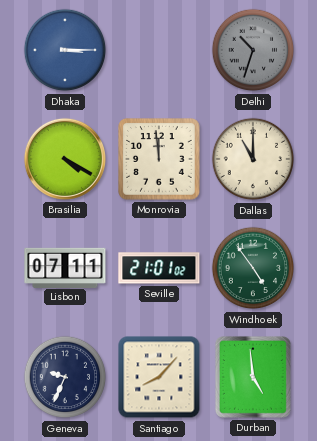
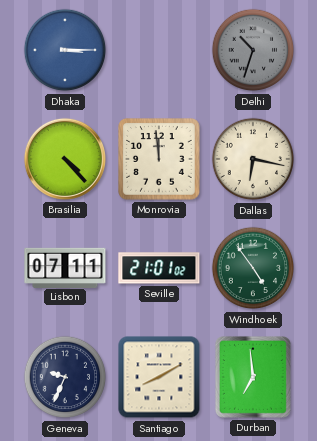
Brasilia: 4:20 -> 4:23 (65, 159)
Dallas: 11:00 -> 6:17 (253, 159)
Santiago: 8:07 -> 8:10 (159, 377)
Durban: 4:59 -> 6:59 (253, 377)
